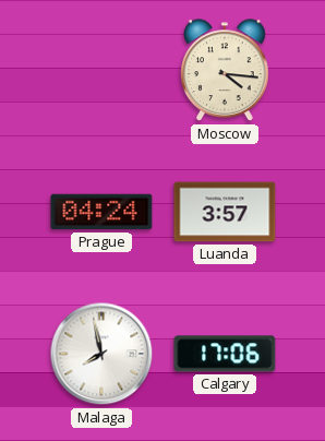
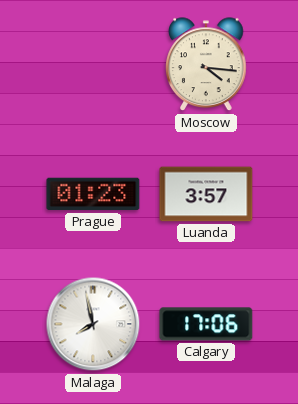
Prague: 04:24 -> 01:23 (93, 194)
